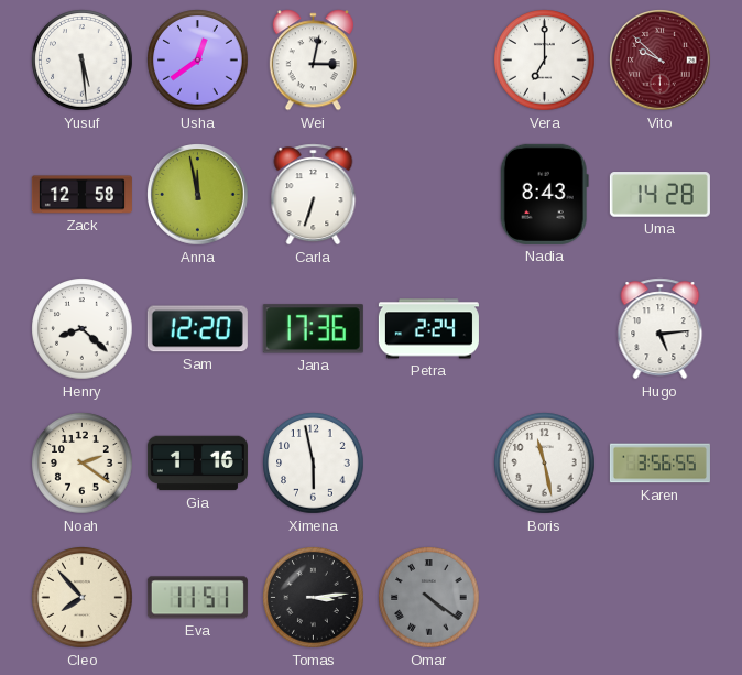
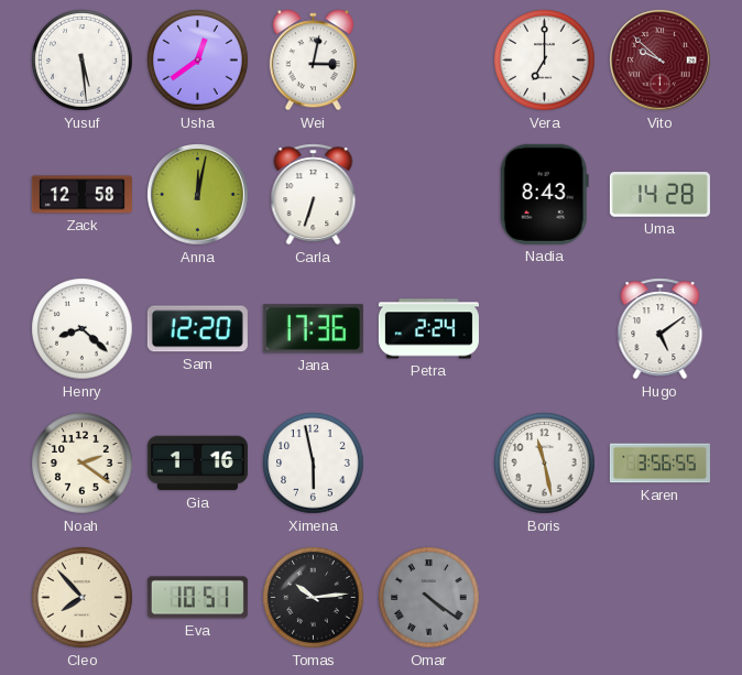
Anna: 11:58 -> 12:02 (198, 195)
Hugo: 5:14 -> 5:09 (661, 329)
Eva: 11:51 -> 10:51 (197, 598)
Tomas: 3:14 -> 10:14 (314, 598)
